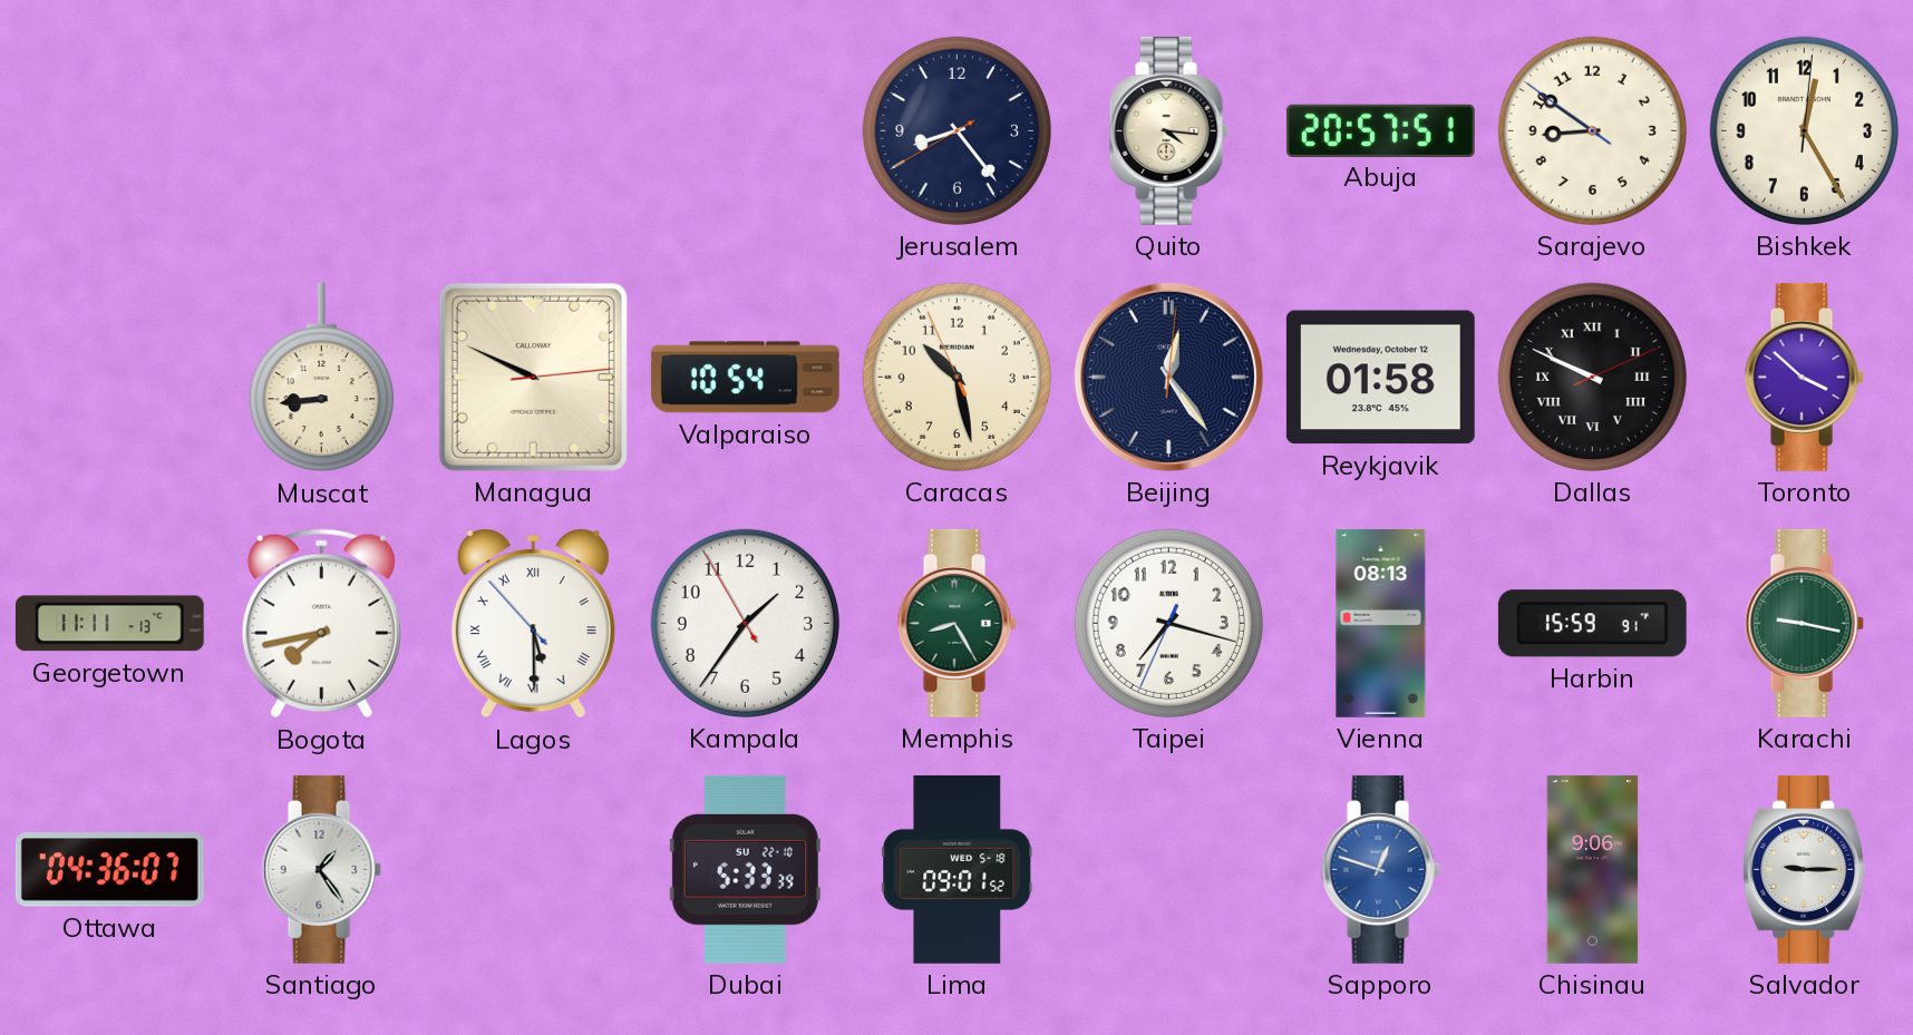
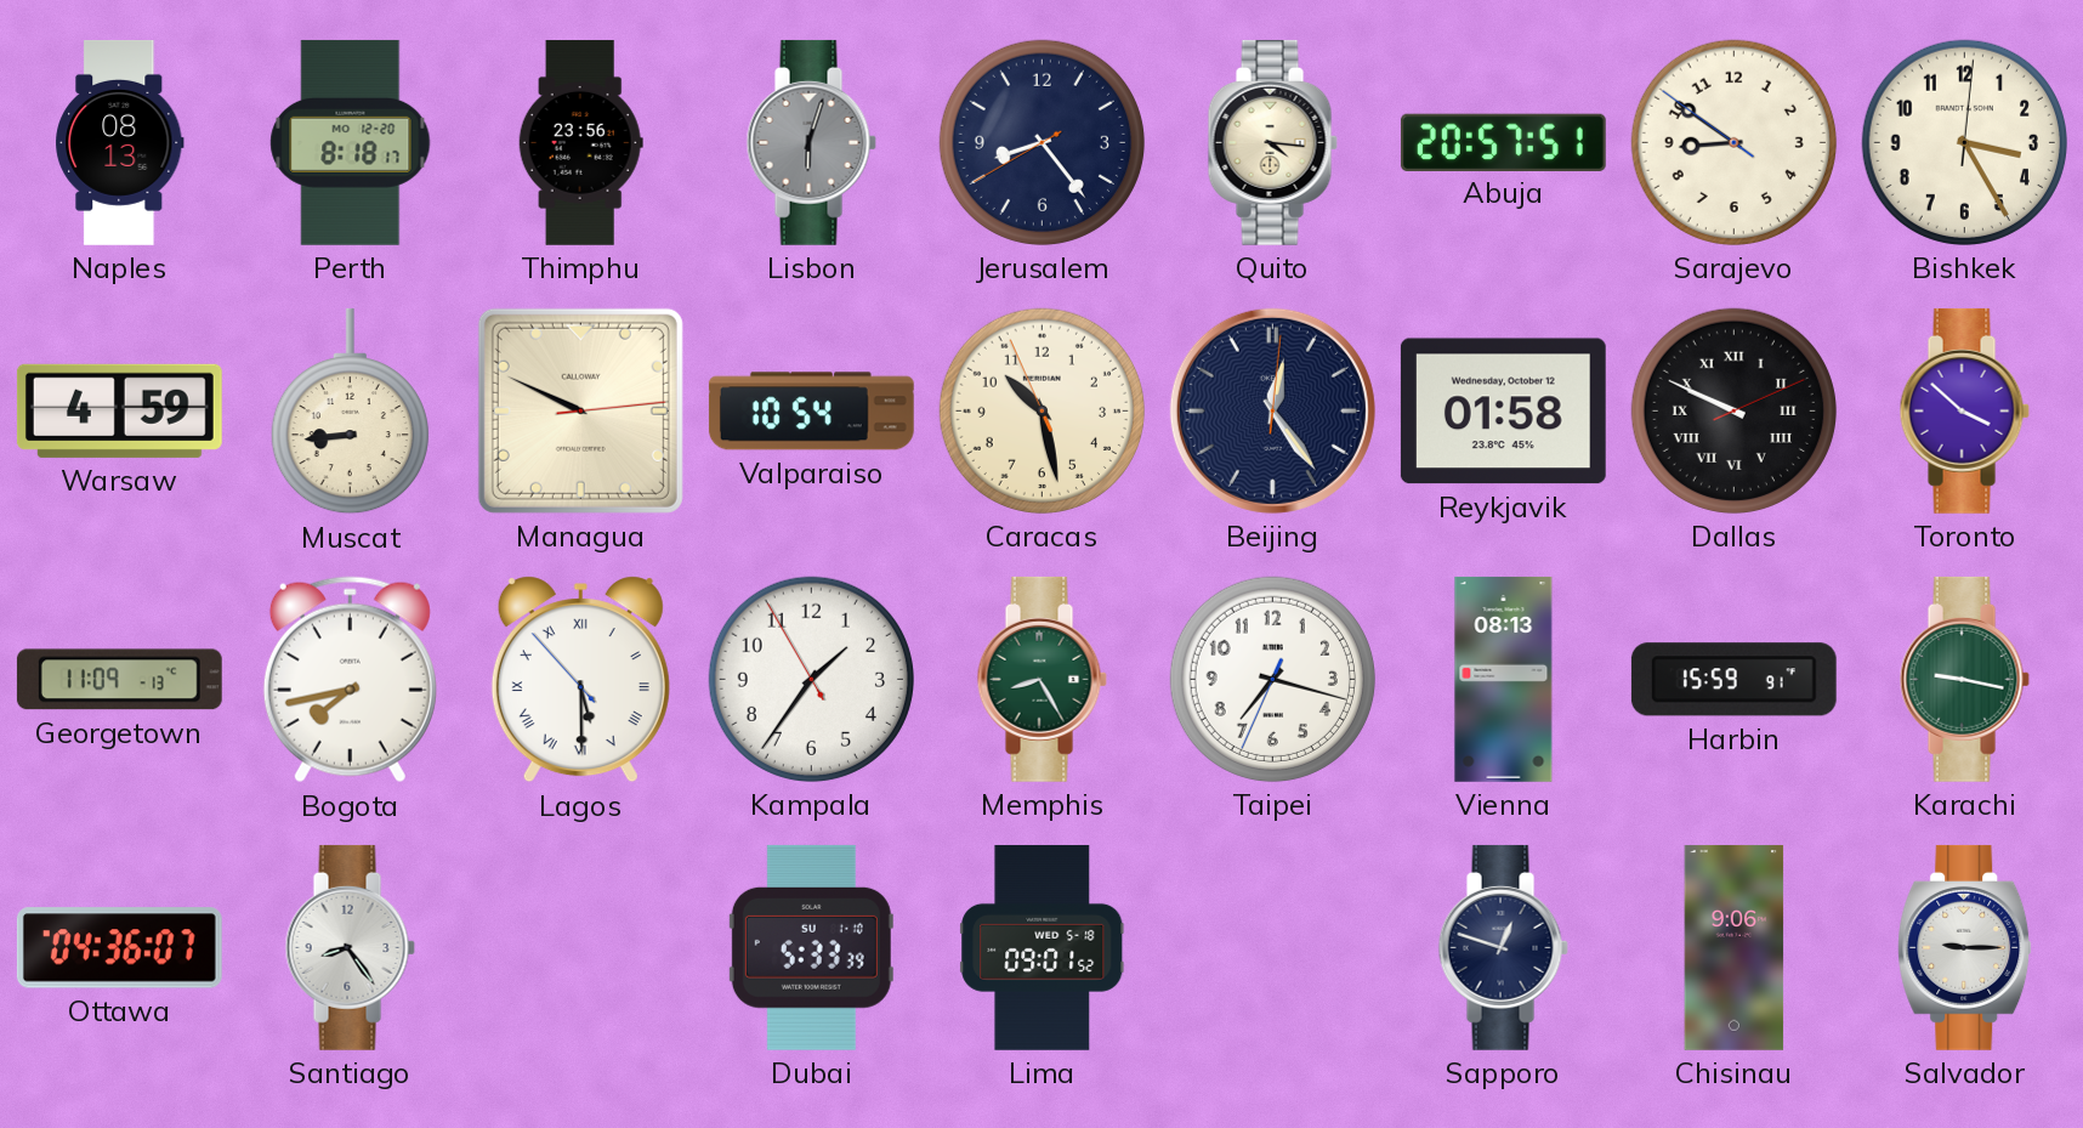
Naples: none -> 08:13 (120, 143)
Perth: none -> 8:18 (351, 142)
Thimphu: none -> 23:56 (580, 142)
Lisbon: none -> 6:03 (811, 142)
Bishkek: 12:25 -> 3:25 (1964, 142)
Warsaw: none -> 4:59 (119, 410)
Georgetown: 11:11 -> 11:09 (119, 680)
Santiago: 1:24 -> 8:24 (350, 947)
Dubai date: SU 22-10 -> SU 1-10 (811, 947)
Sapporo dial: blue -> navy (1503, 947)
